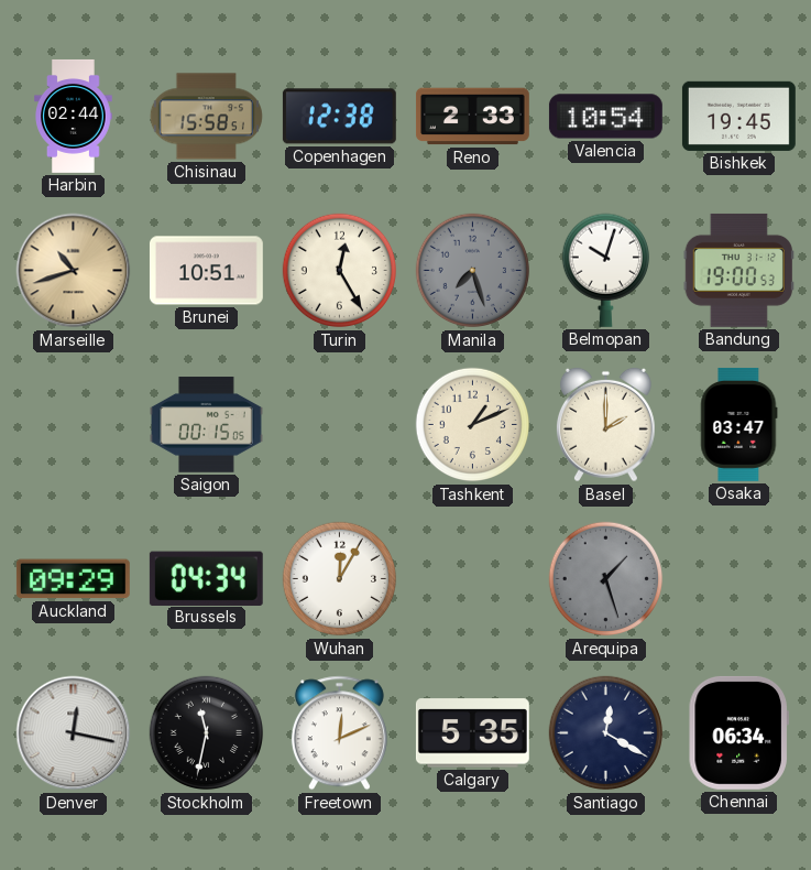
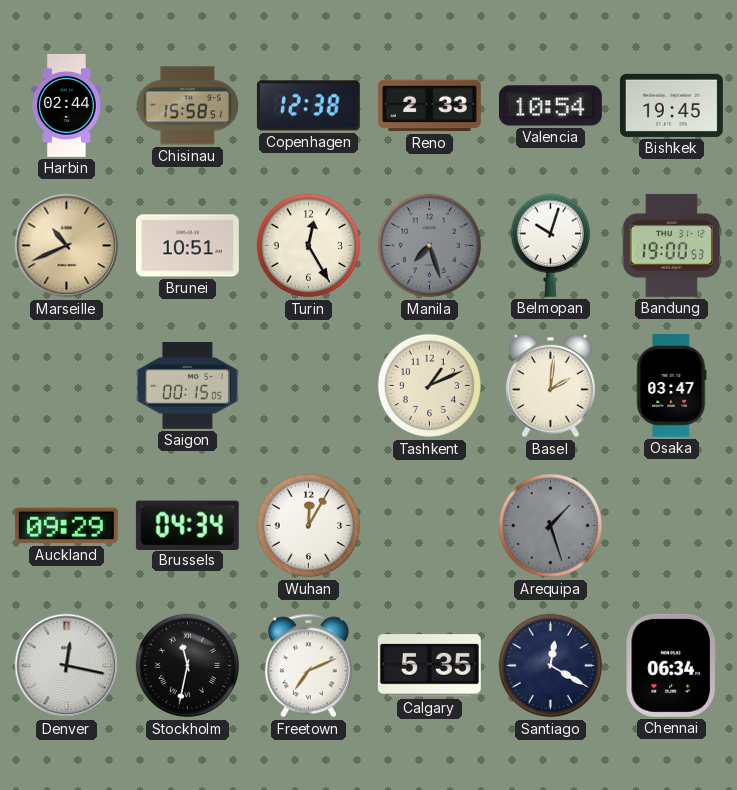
Marseille: 10:42 -> 10:41 (67, 246)
Basel: 2:00 -> 2:01 (550, 386)
Freetown: 12:11 -> 7:11 (308, 666)
